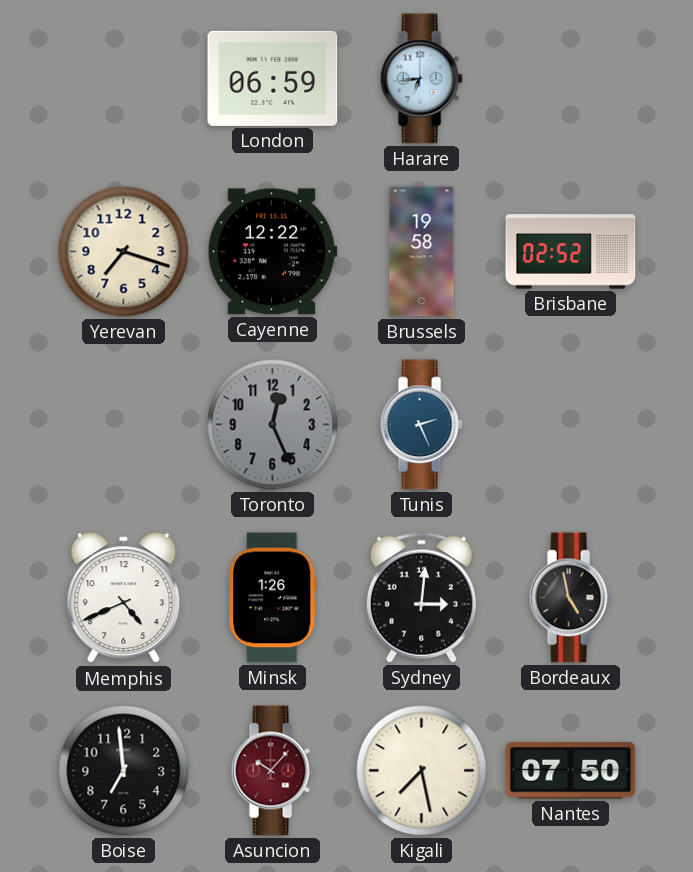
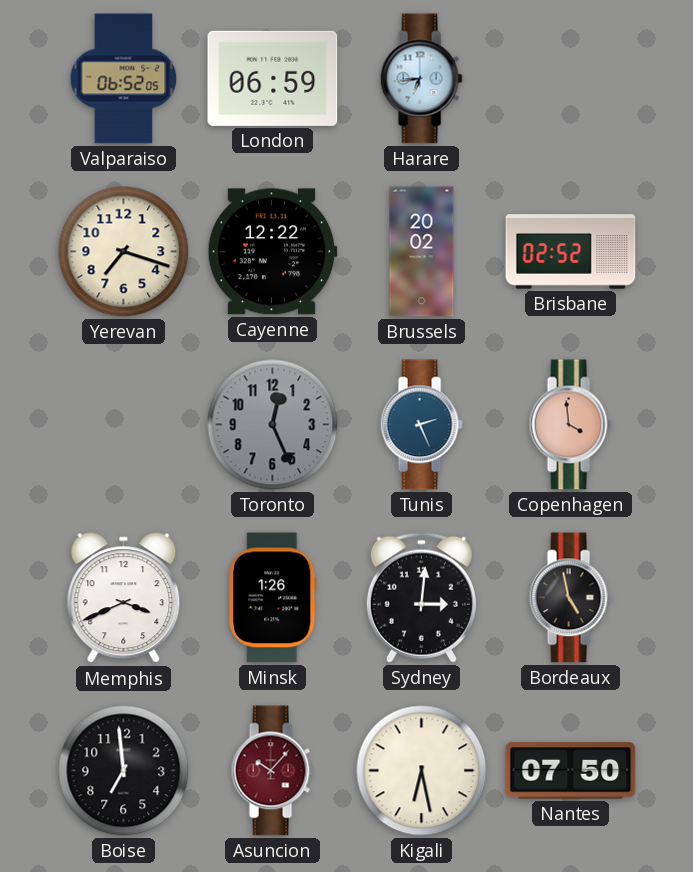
Valparaiso: none -> 06:52 (124, 79)
Brussels: 19:58 -> 20:02 (422, 252)
Copenhagen: none -> 3:59 (570, 425)
Memphis: 4:41 -> 3:41 (124, 598)
Kigali: 7:28 -> 6:28 (422, 771)
